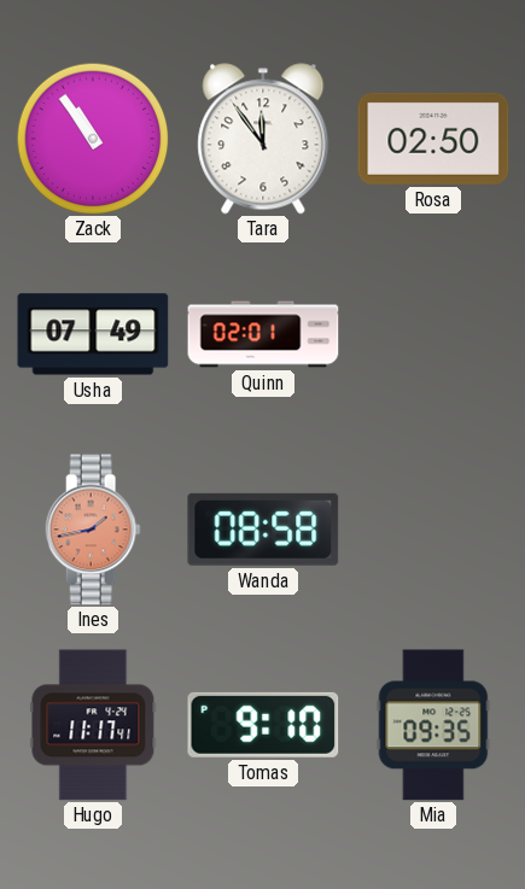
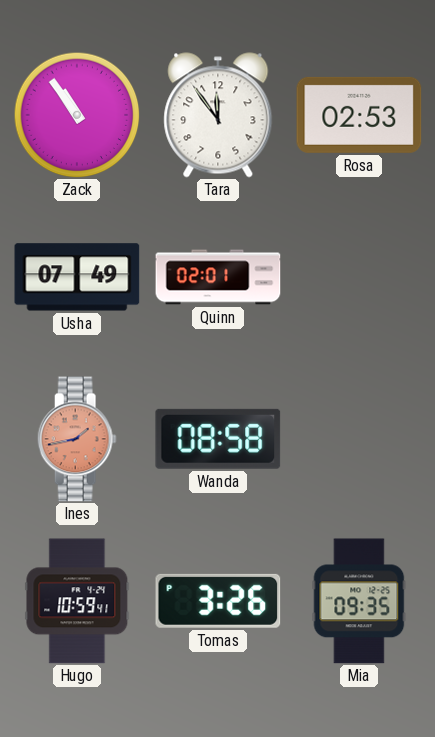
Rosa: 02:50 -> 02:53 (359, 115)
Hugo: 11:17 -> 10:59 (77, 601)
Tomas: 9:10 -> 3:26 (218, 601)
